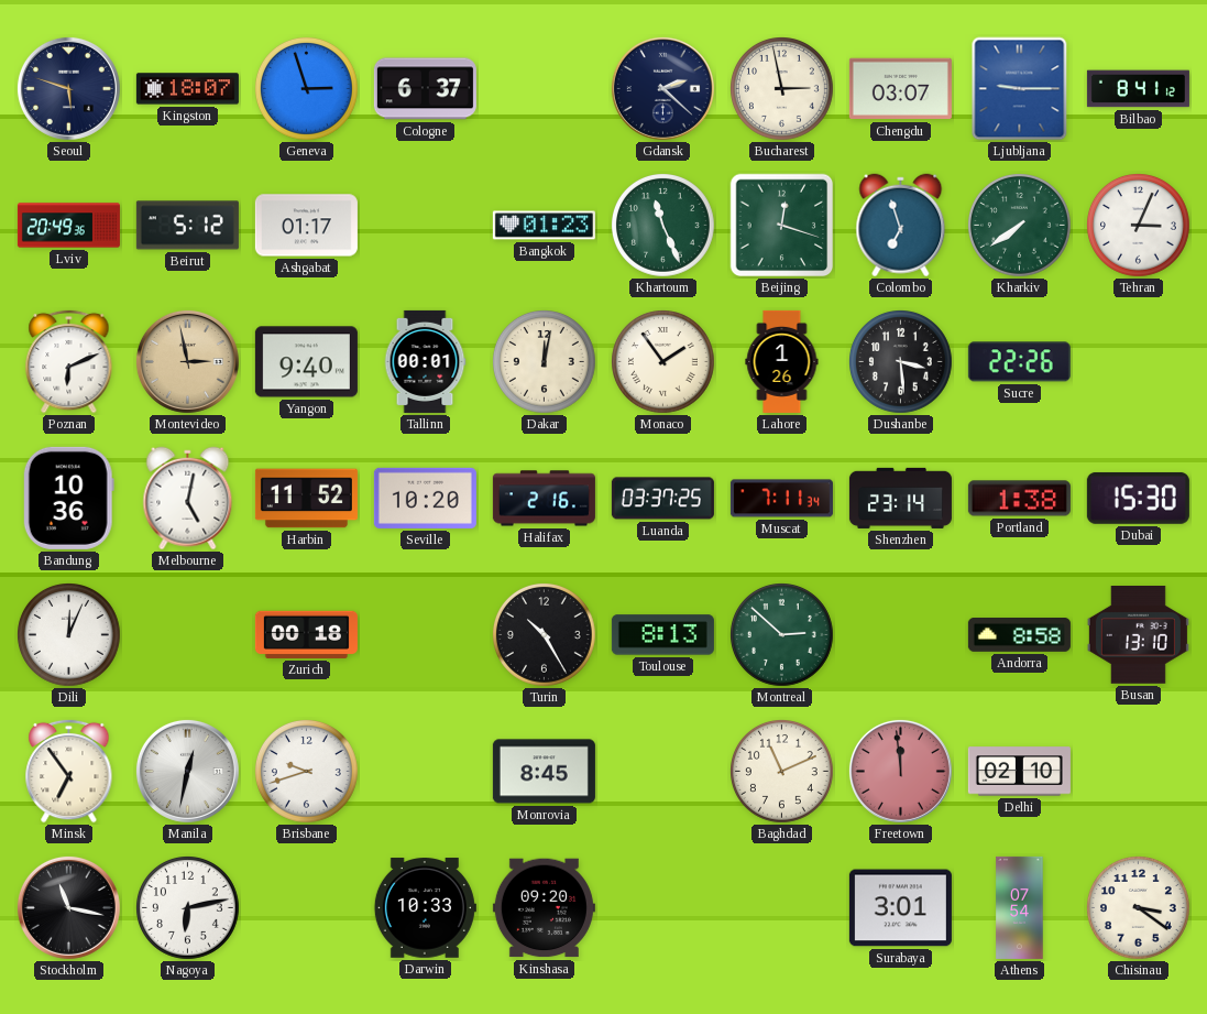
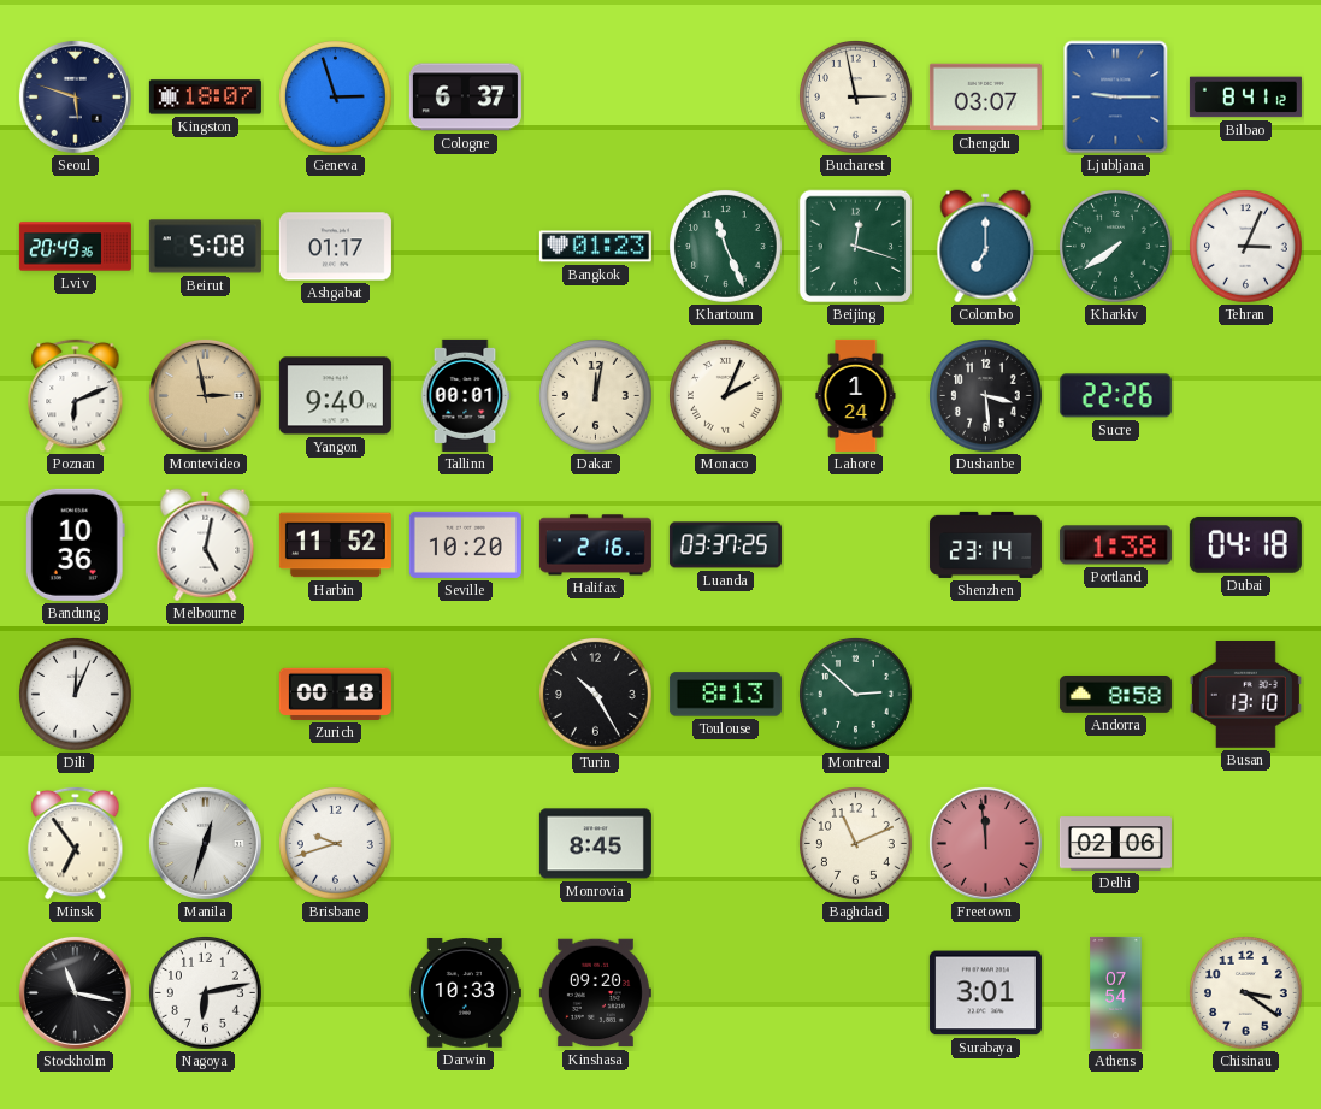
Gdansk: 2:22 -> none (662, 88)
Beirut: 5:12 -> 5:08 (205, 247)
Colombo: 6:57 -> 7:00 (986, 247)
Monaco: 1:54 -> 2:04 (726, 396)
Lahore: 1:26 -> 1:24 (856, 395)
Muscat: 7:11 -> none (781, 499)
Dubai: 15:30 -> 04:18 (1245, 544)
Manila: 12:32 -> 12:33 (205, 843)
Delhi: 02:10 -> 02:06 (1115, 844)
